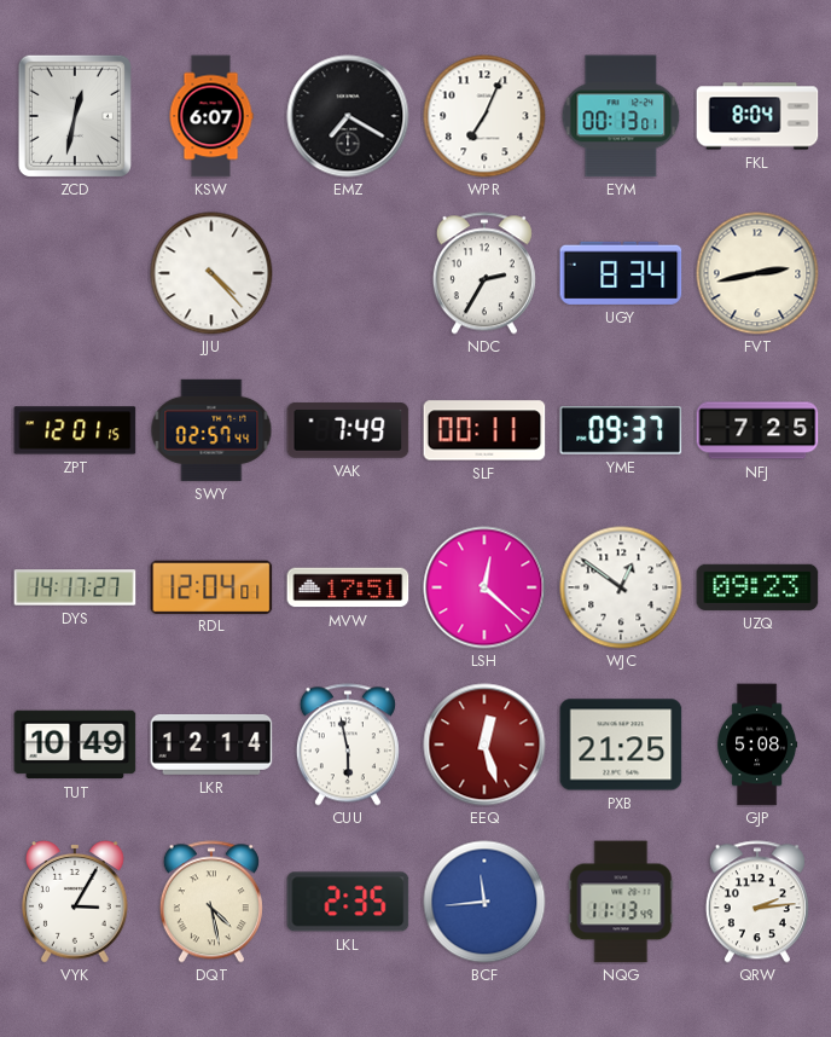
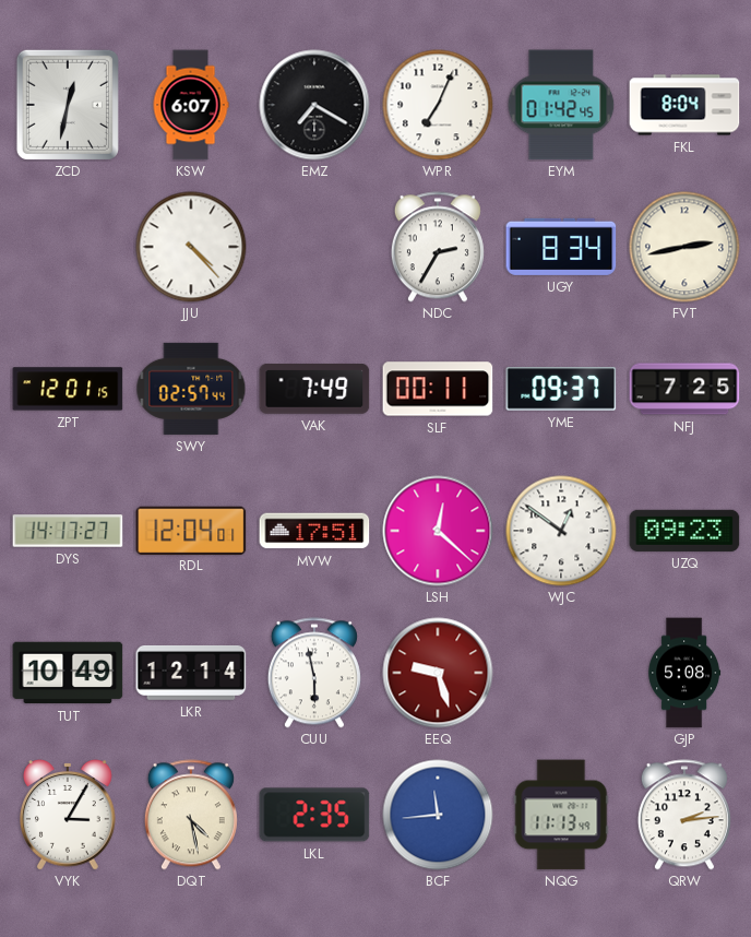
EYM: 00:13 -> 01:42 (561, 105)
EEQ: 12:27 -> 9:27 (438, 673)
PXB: 21:25 -> none (621, 745)
